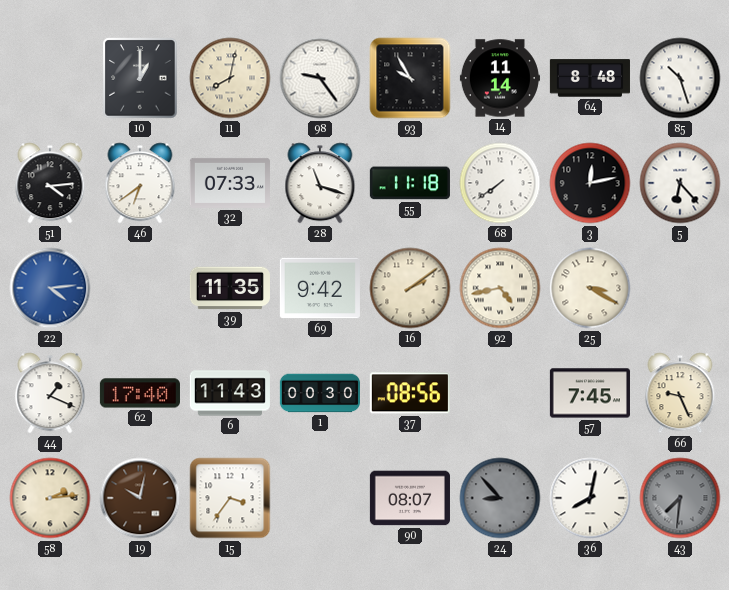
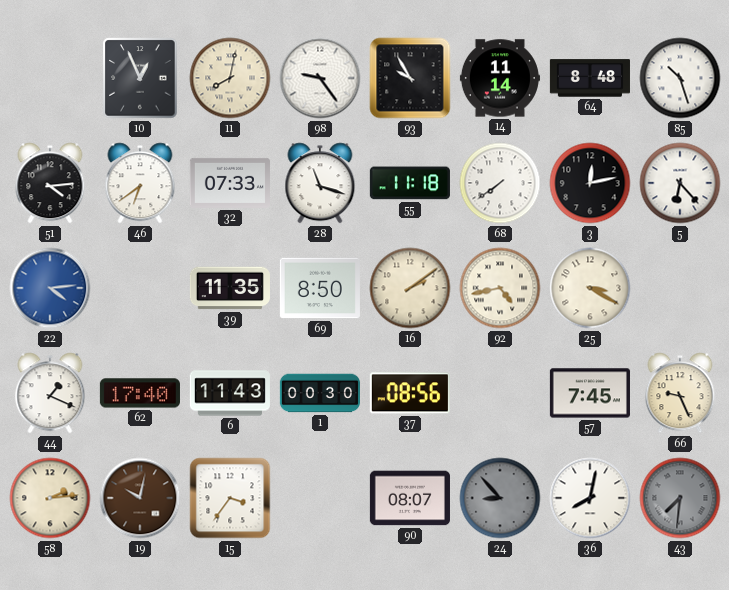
10: 1:00 -> 12:56 (140, 78)
69: 9:42 -> 8:50 (320, 288)
